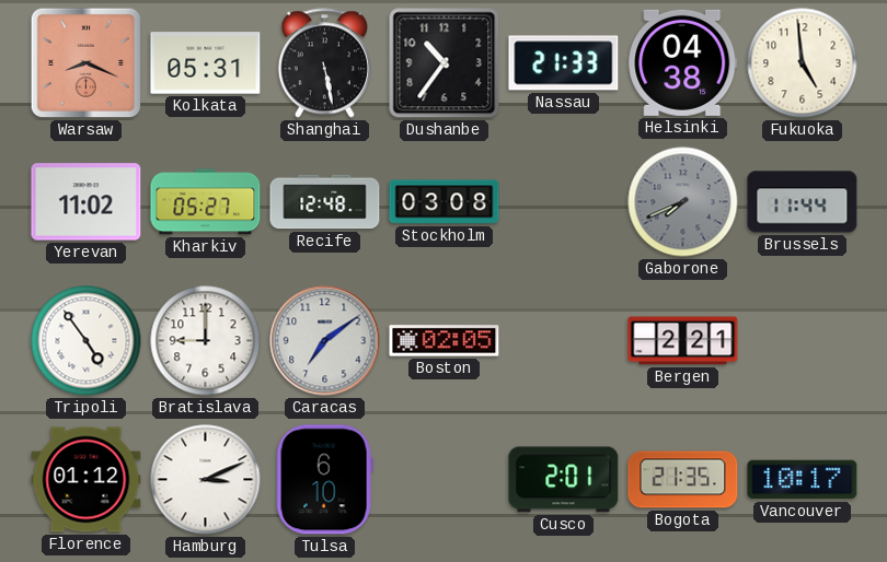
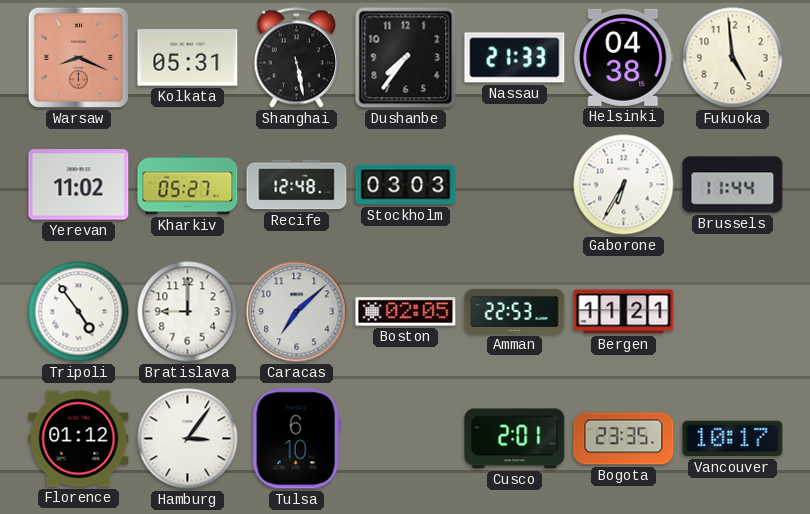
Dushanbe: 10:36 -> 7:36 (406, 58)
Stockholm: 03:08 -> 03:03 (406, 185)
Gaborone: 7:41 -> 6:35 (624, 185)
Gaborone dial: grey -> white (624, 185)
Caracas: 7:09 -> 7:08 (297, 312)
Amman: none -> 22:53 (515, 311)
Bergen: 2:21 -> 11:21 (624, 312)
Hamburg: 3:11 -> 3:06 (188, 439)
Bogota: 21:35 -> 23:35 (624, 439)
